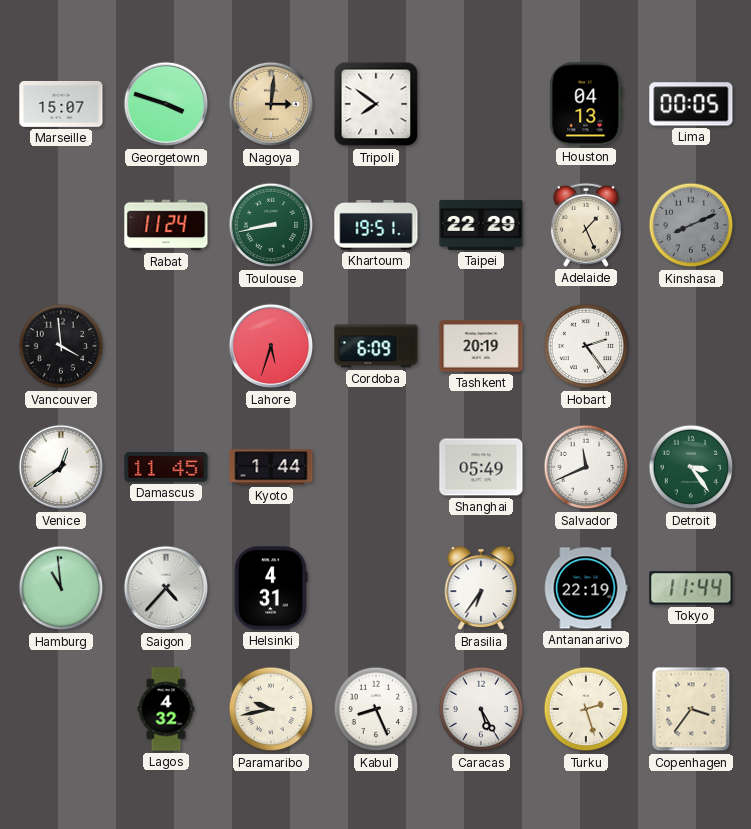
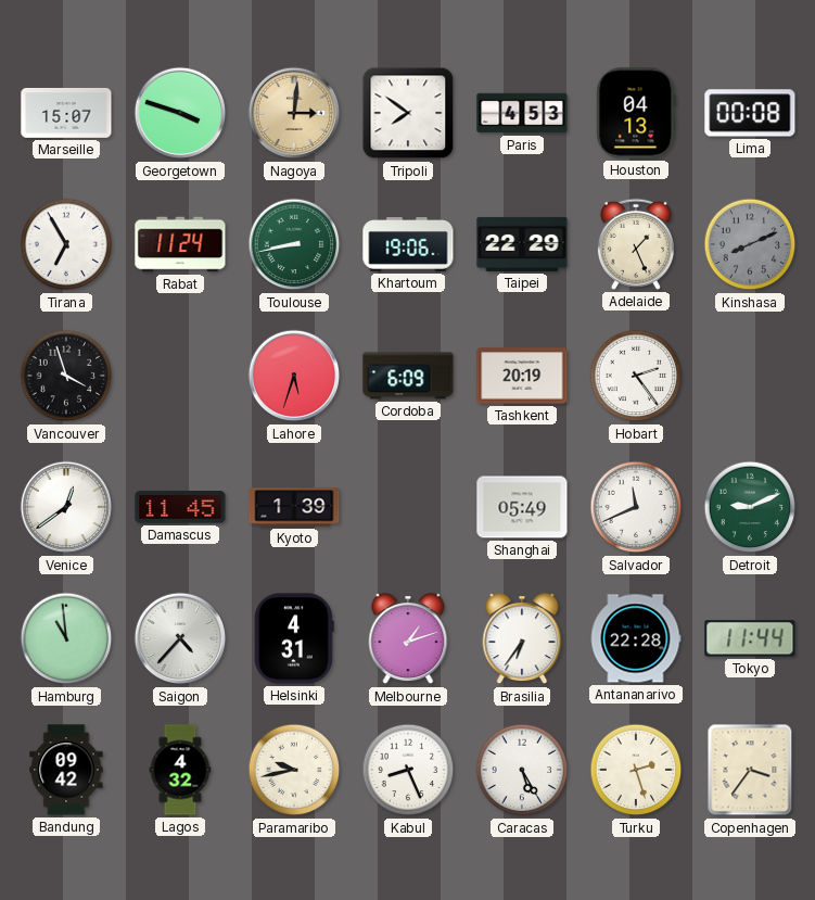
Paris: none -> 4:53 (522, 113)
Lima: 00:05 -> 00:08 (750, 113)
Tirana: none -> 6:55 (66, 244)
Khartoum: 19:51 -> 19:06 (408, 244)
Vancouver: 3:59 -> 3:57 (66, 376)
Kyoto: 1:44 -> 1:39 (294, 507)
Detroit: 3:24 -> 9:11 (750, 507)
Melbourne: none -> 1:12 (408, 639)
Antananarivo: 22:19 -> 22:28 (636, 638)
Bandung: none -> 09:42 (66, 770)
